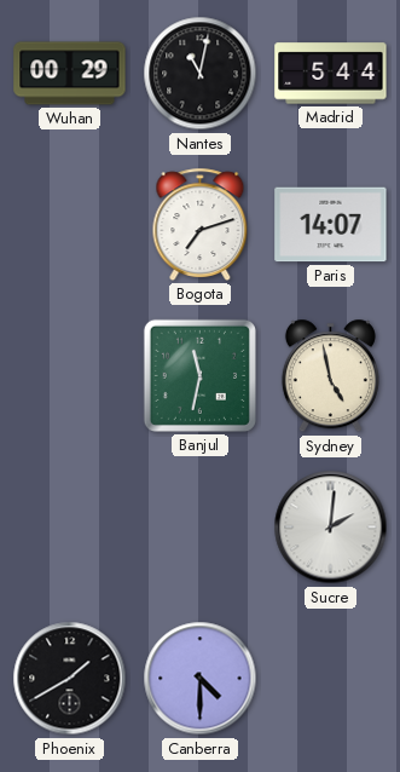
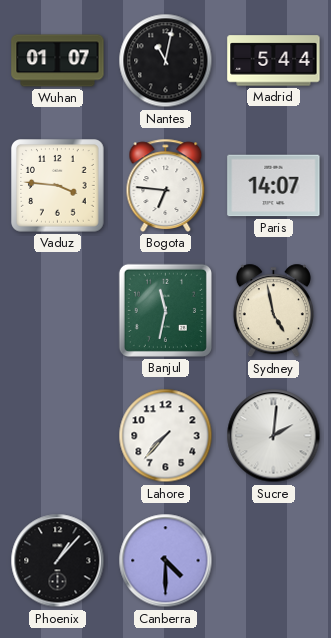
Wuhan: 00:29 -> 01:07 (58, 61)
Vaduz: none -> 3:46 (58, 186)
Bogota: 7:12 -> 6:46 (166, 185)
Lahore: none -> 7:37 (166, 436)
Phoenix: 1:40 -> 1:07 (58, 561)
